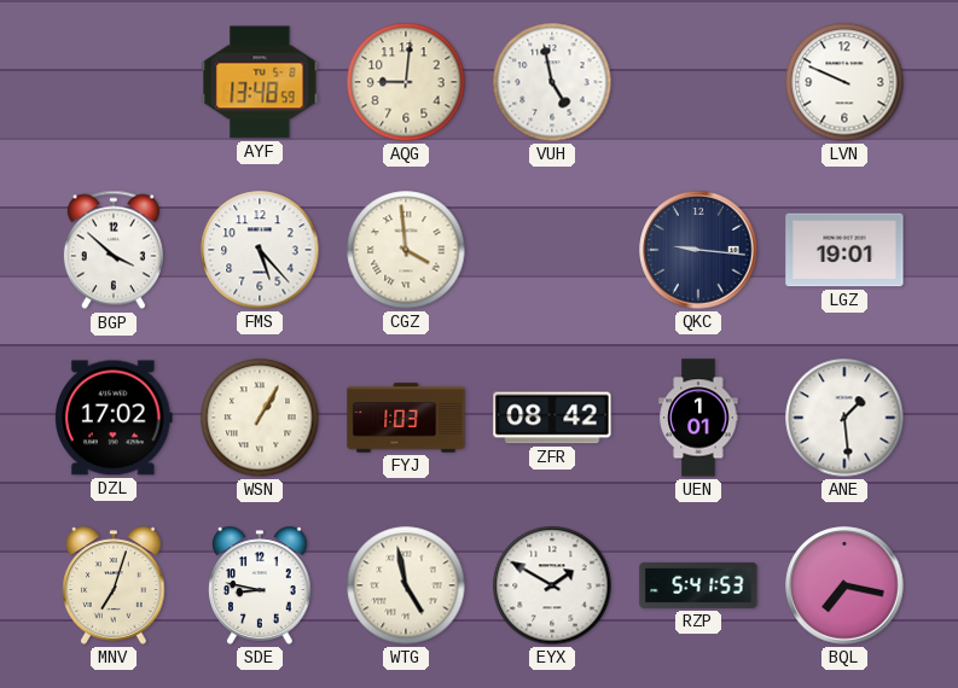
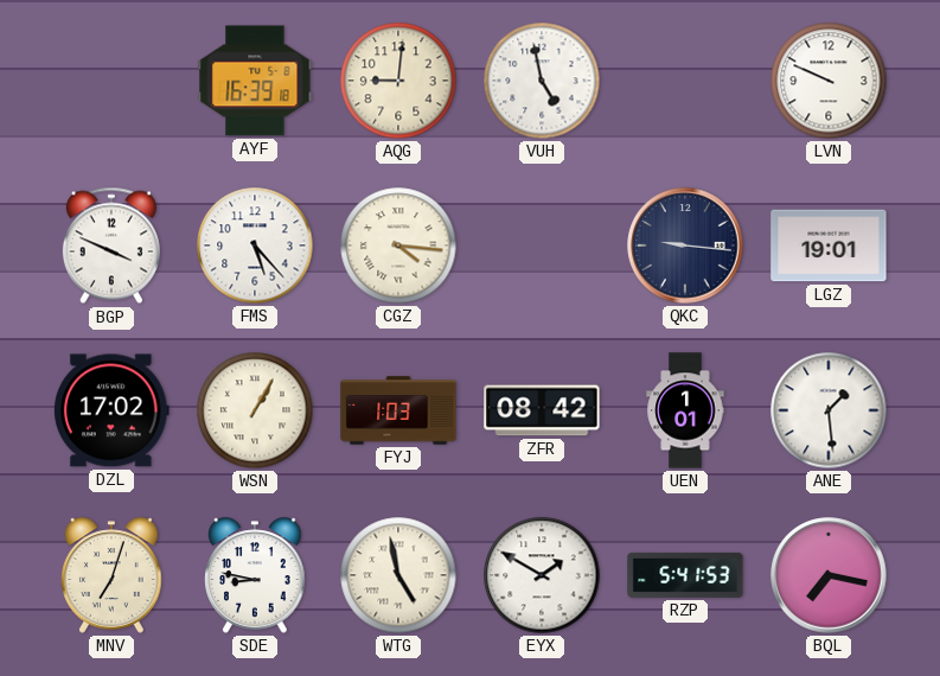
AYF: 13:48 -> 16:39 (255, 81)
BGP: 3:52 -> 3:49 (111, 245)
CGZ: 3:59 -> 4:16 (398, 245)
